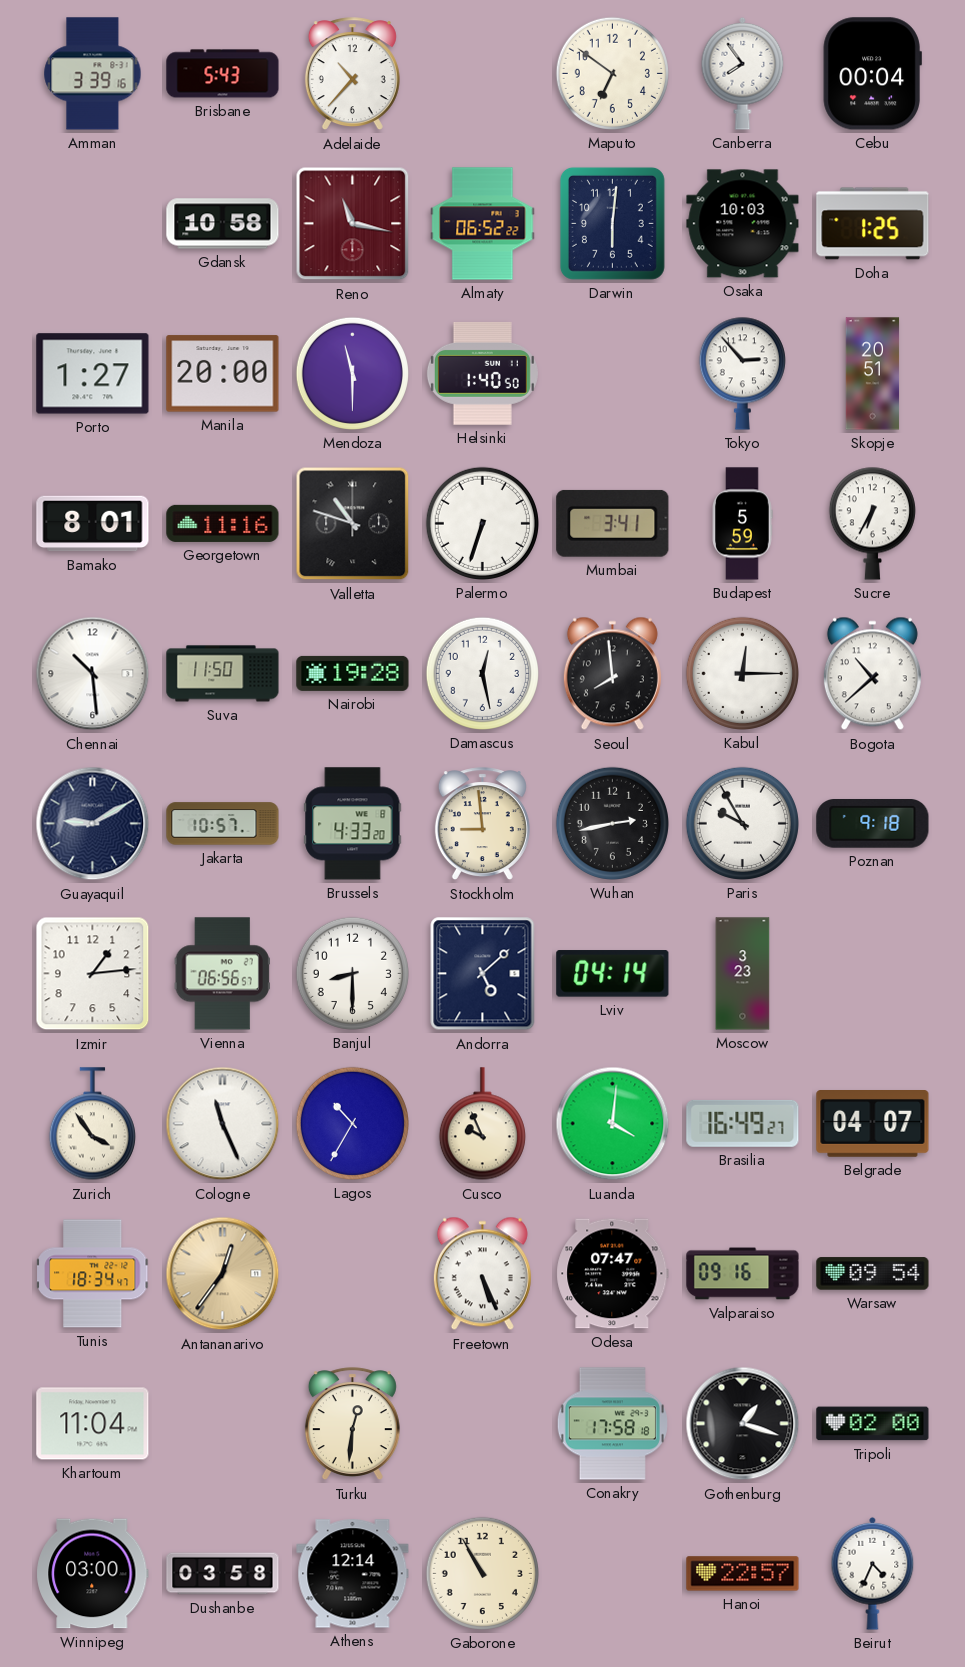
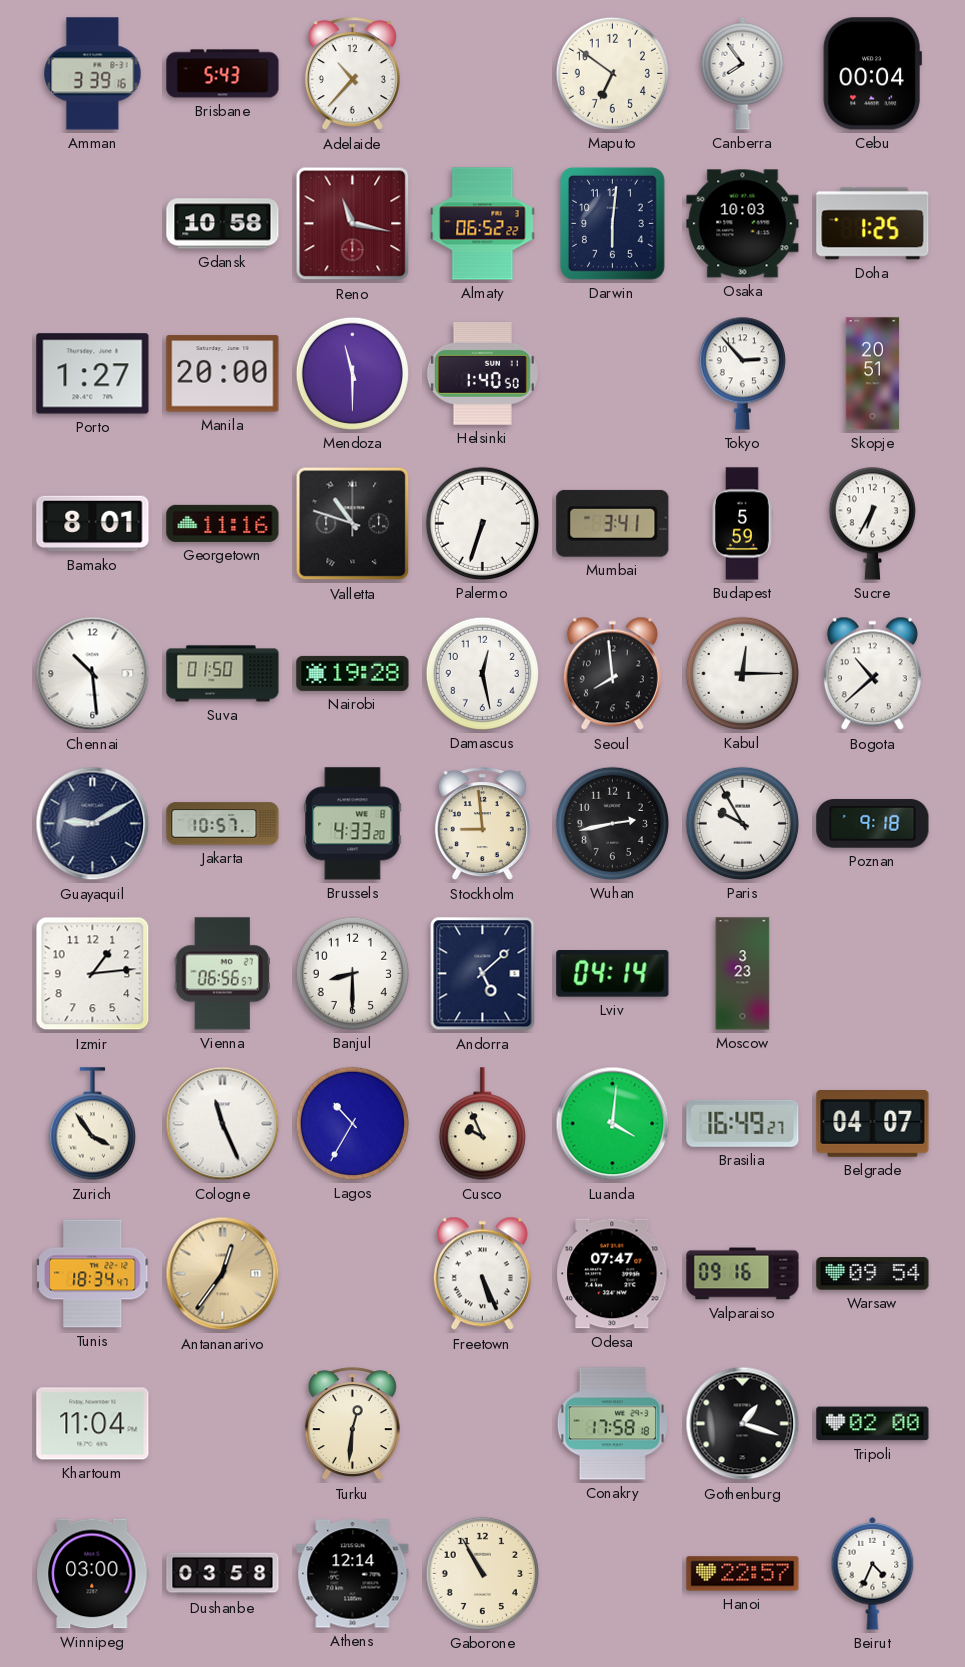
Suva: 11:50 -> 01:50 (223, 674)
